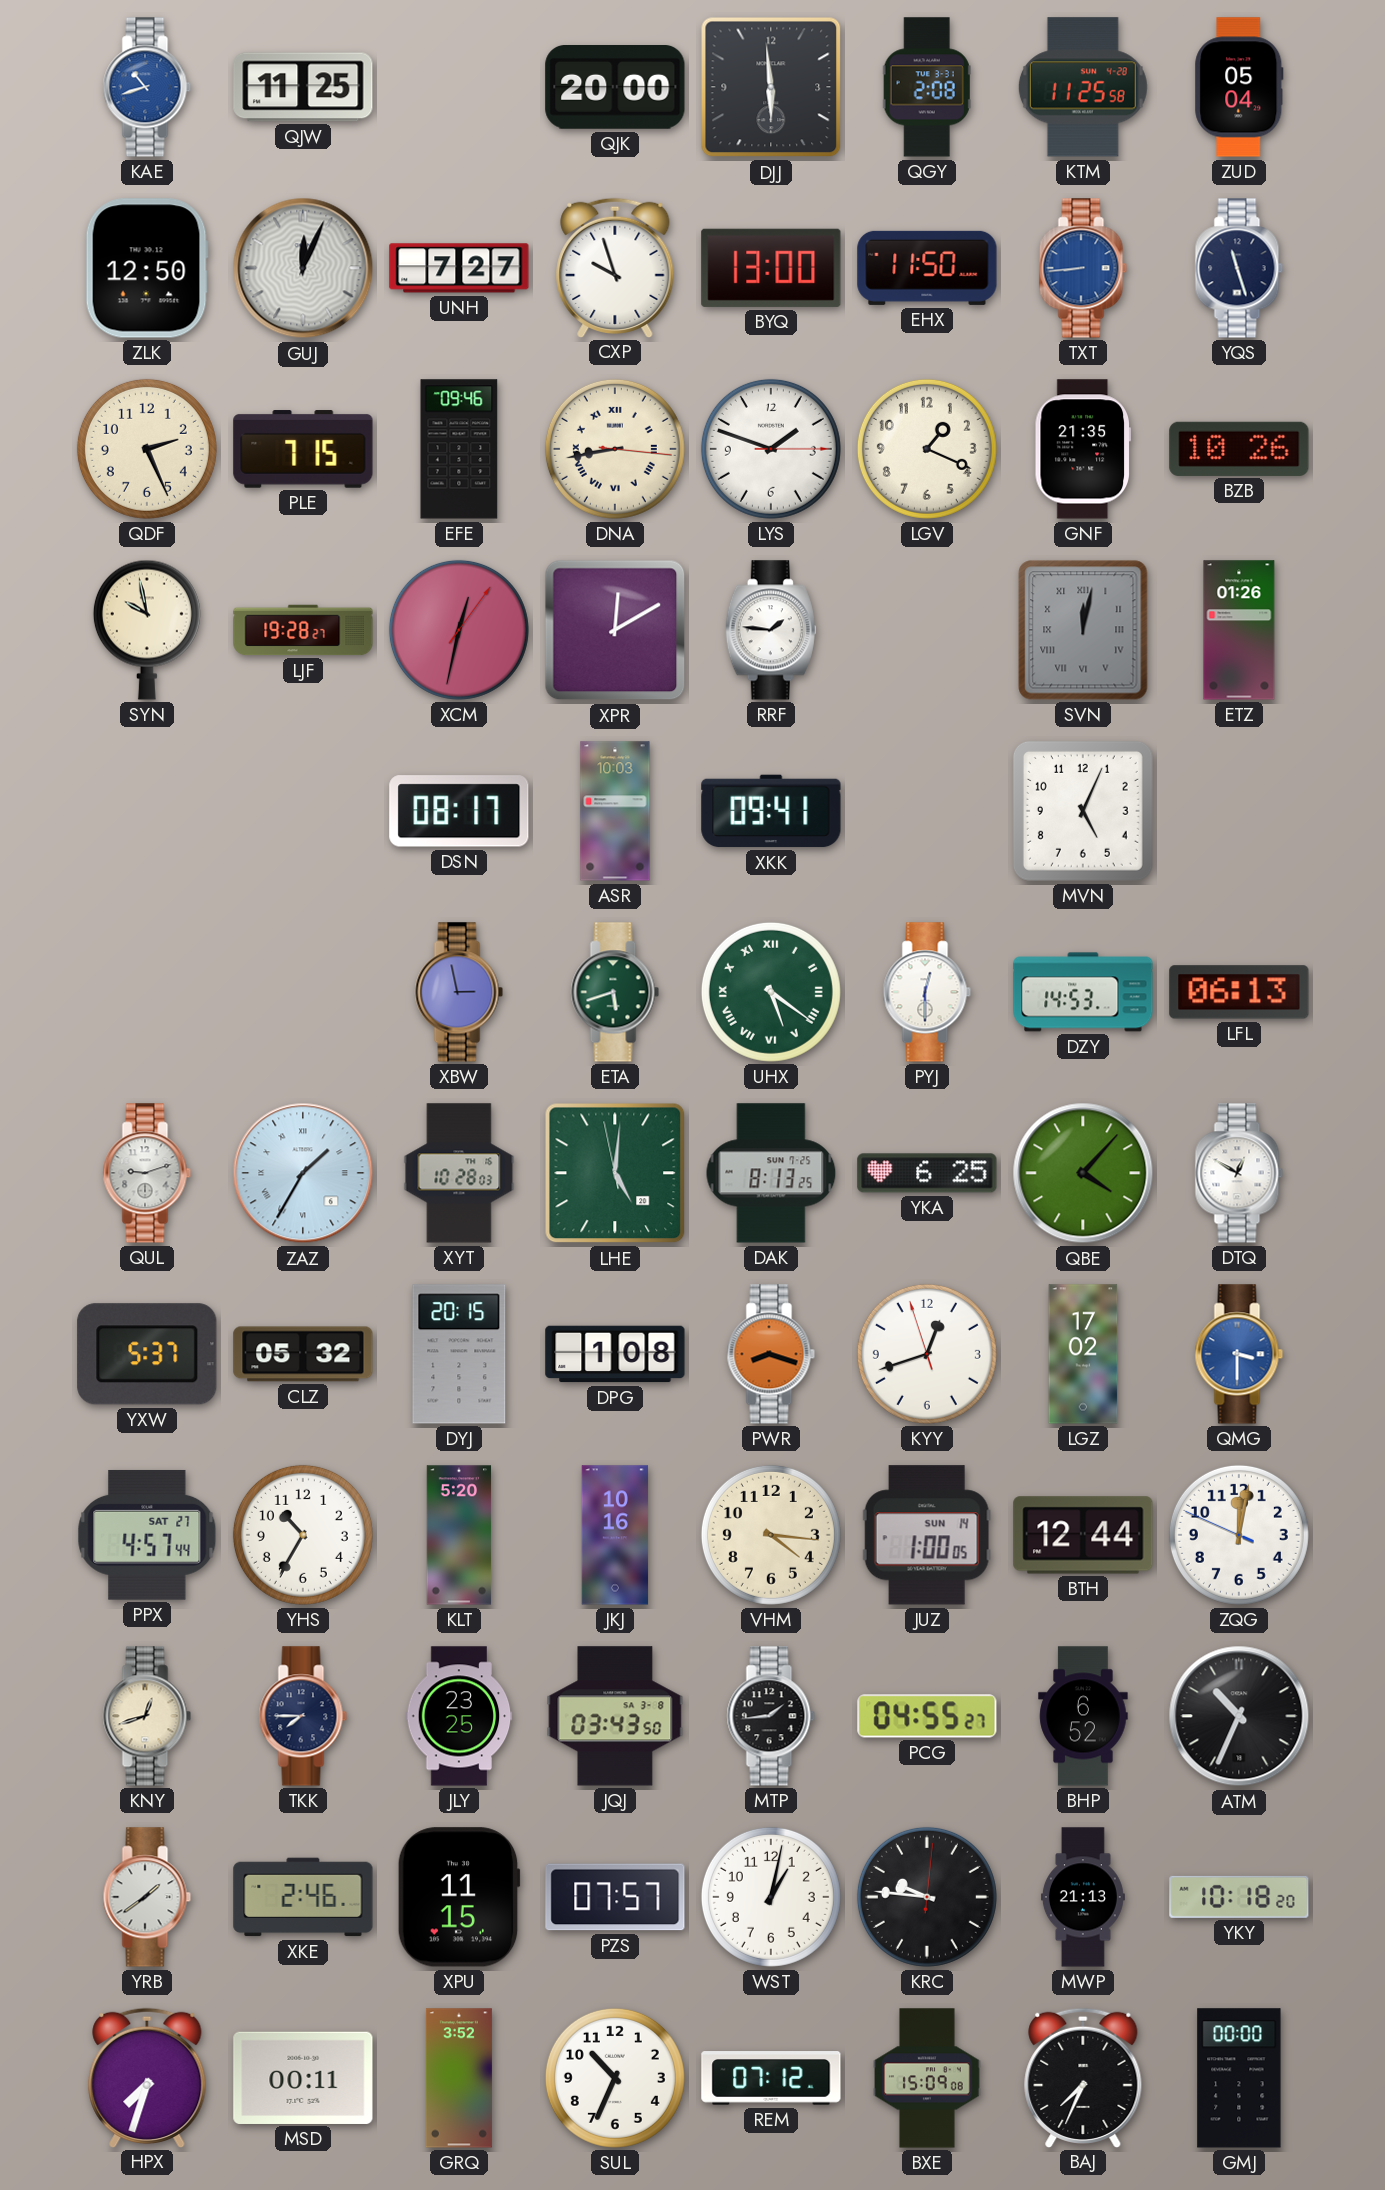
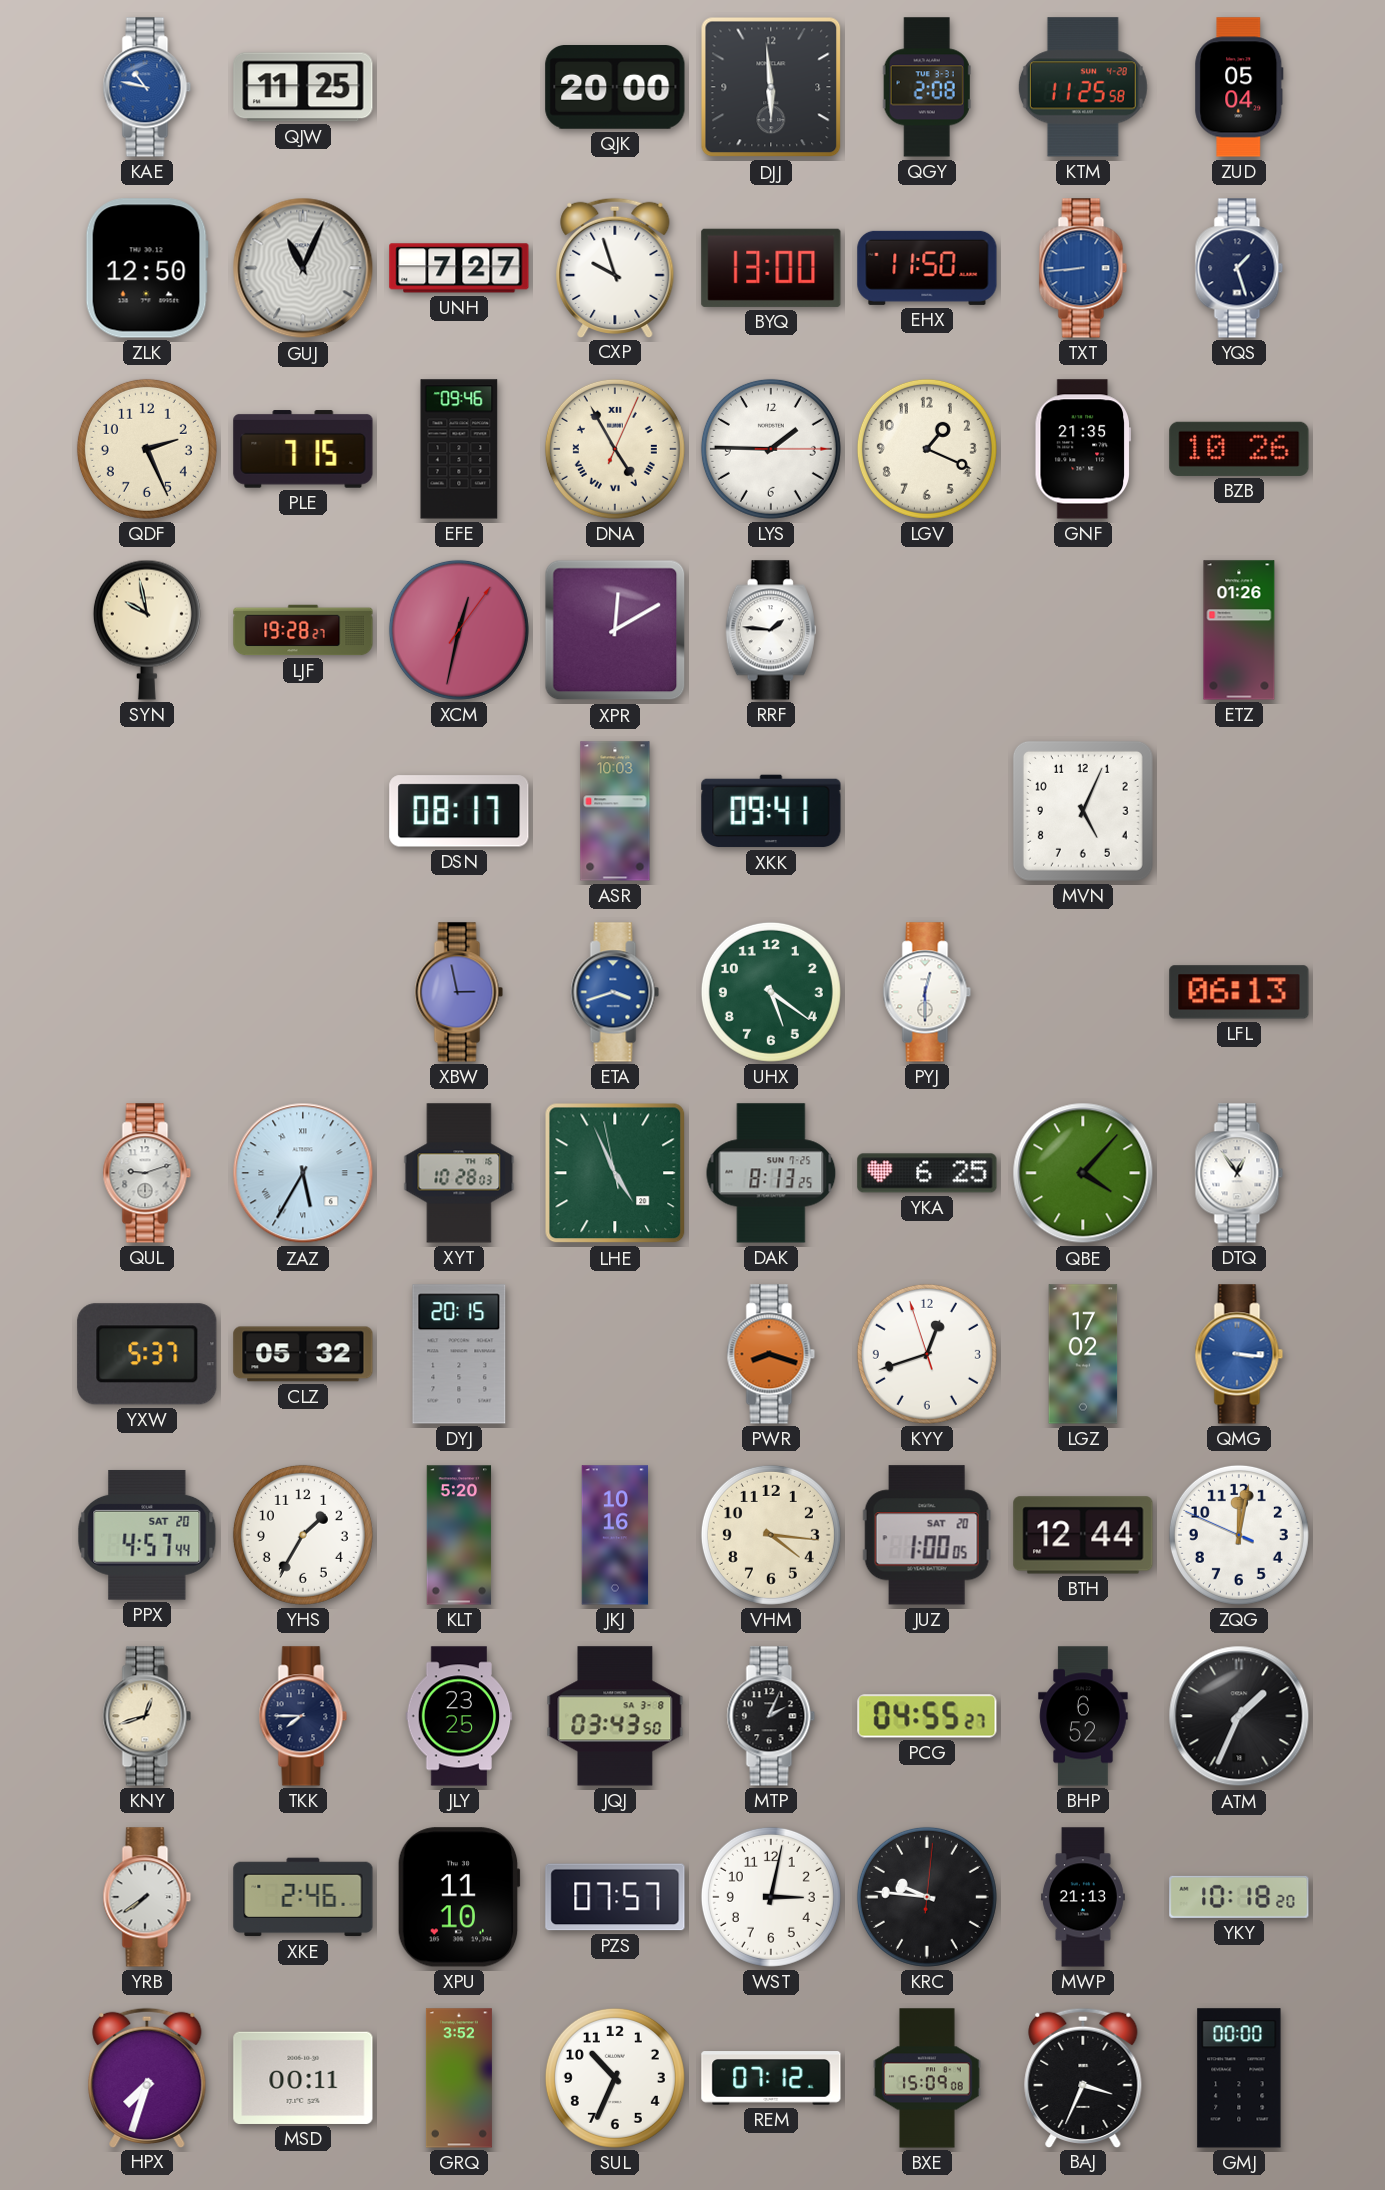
KAE: 10:42 -> 10:47 (147, 87)
GUJ: 12:04 -> 11:04 (303, 268)
YQS: 11:27 -> 1:27 (1239, 268)
DNA: 8:43 -> 4:55 (615, 449)
LYS: 1:48 -> 1:45 (771, 449)
SVN: 12:02 -> none (1083, 630)
ETA: 5:42 -> 3:42 (615, 992)
ETA dial: green -> blue (615, 992)
UHX numerals: Roman -> Arabic (771, 992)
DZY: 14:53 -> none (1083, 992)
ZAZ: 1:35 -> 5:35 (303, 1173)
LHE: 5:00 -> 4:55 (615, 1173)
DTQ: 12:50 -> 12:54 (1239, 1173)
DPG: 1:08 -> none (615, 1354)
QMG: 3:30 -> 3:16 (1239, 1354)
PPX date: SAT 27 -> SAT 20 (147, 1535)
YHS: 10:35 -> 1:35 (303, 1535)
JUZ date: SUN 14 -> SAT 20 (927, 1535)
MTP: 1:44 -> 2:04 (771, 1716)
ATM: 10:34 -> 1:34 (1239, 1716)
YRB: 1:39 -> 7:39 (147, 1897)
XPU: 11:15 -> 11:10 (459, 1897)
WST: 1:02 -> 3:02 (771, 1897)
BAJ: 7:34 -> 3:34 (1083, 2077)
